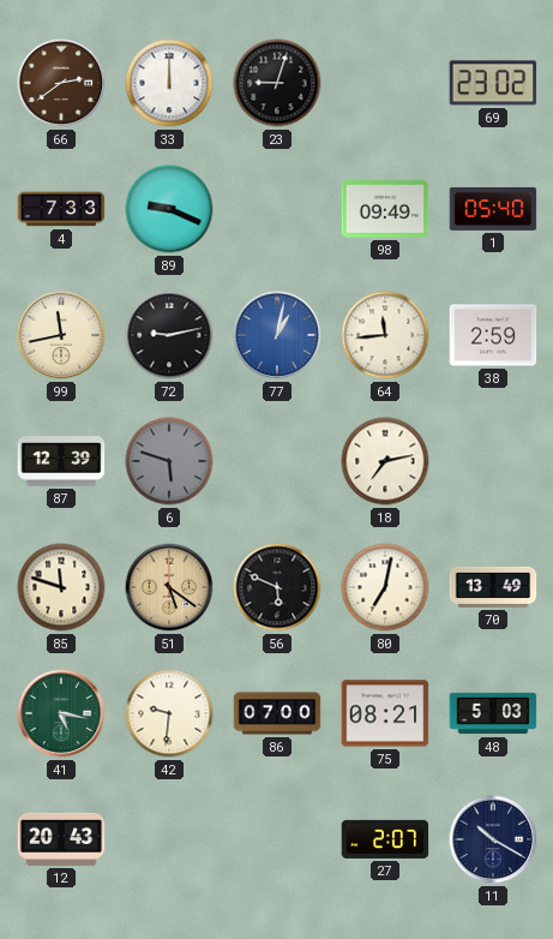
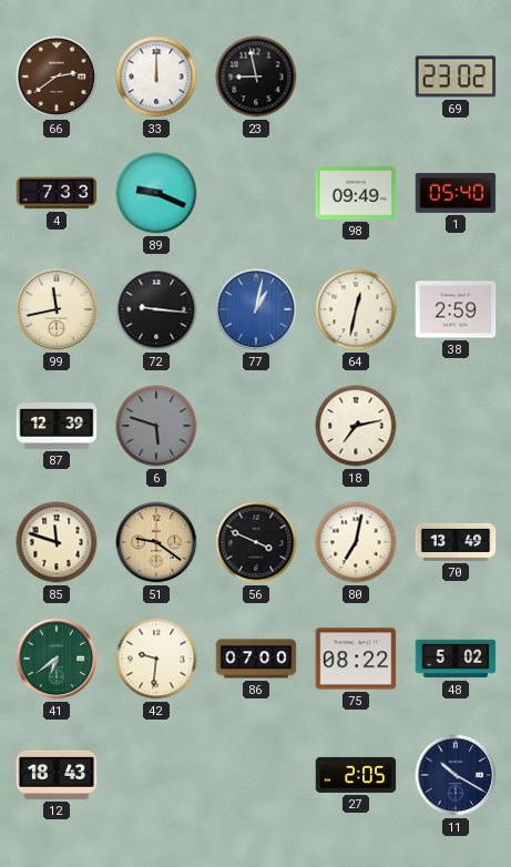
23: 9:03 -> 8:58 (256, 76)
72: 9:13 -> 9:16 (156, 309)
64: 11:44 -> 12:32 (356, 309)
51: 5:21 -> 9:21 (156, 542)
56: 5:49 -> 3:49 (256, 542)
41: 5:17 -> 6:39 (57, 659)
75: 08:21 -> 08:22 (356, 659)
48: 5:03 -> 5:02 (456, 659)
12: 20:43 -> 18:43 (57, 775)
27: 2:07 -> 2:05 (356, 775)
